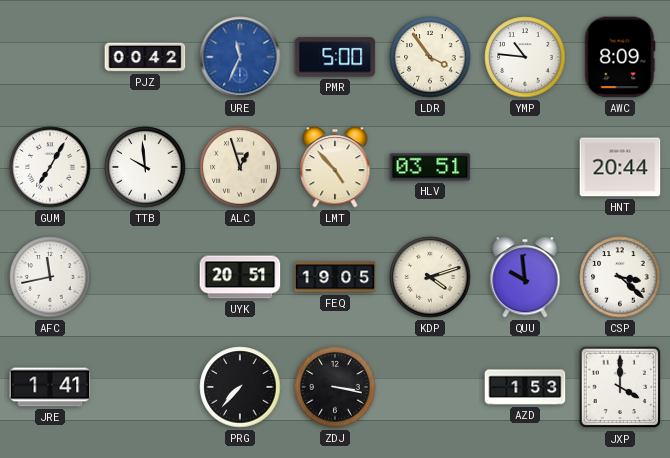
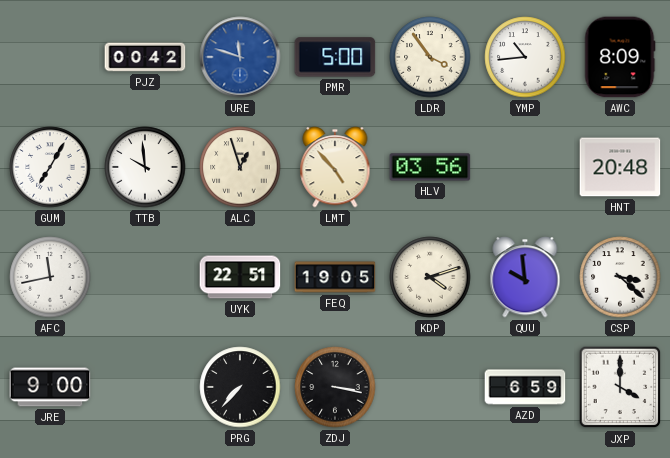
URE: 11:34 -> 11:48 (240, 57)
YMP: 10:46 -> 10:44 (525, 57)
HLV: 03:51 -> 03:56 (430, 167)
HNT: 20:44 -> 20:48 (620, 167)
UYK: 20:51 -> 22:51 (240, 277)
JRE: 1:41 -> 9:00 (50, 387)
AZD: 1:53 -> 6:59 (525, 387)
